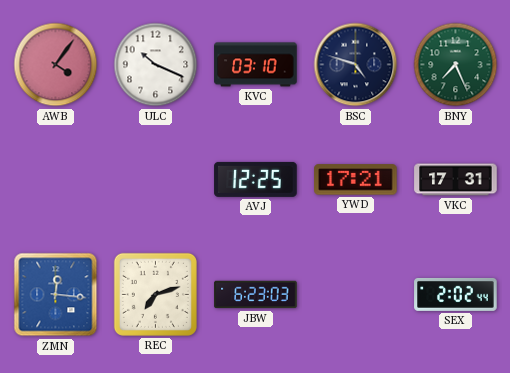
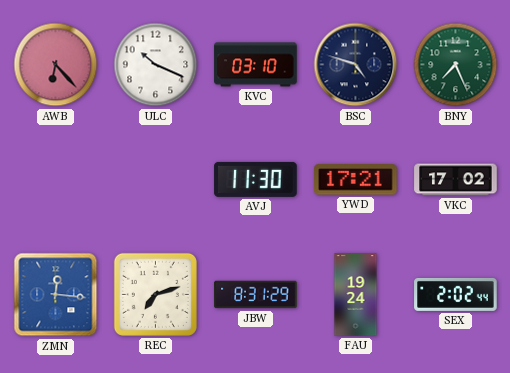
AWB: 4:06 -> 6:23 (56, 65)
AVJ: 12:25 -> 11:30 (256, 179)
VKC: 17:31 -> 17:02 (456, 180)
JBW: 6:23 -> 8:31 (256, 295)
FAU: none -> 19:24 (356, 295)
